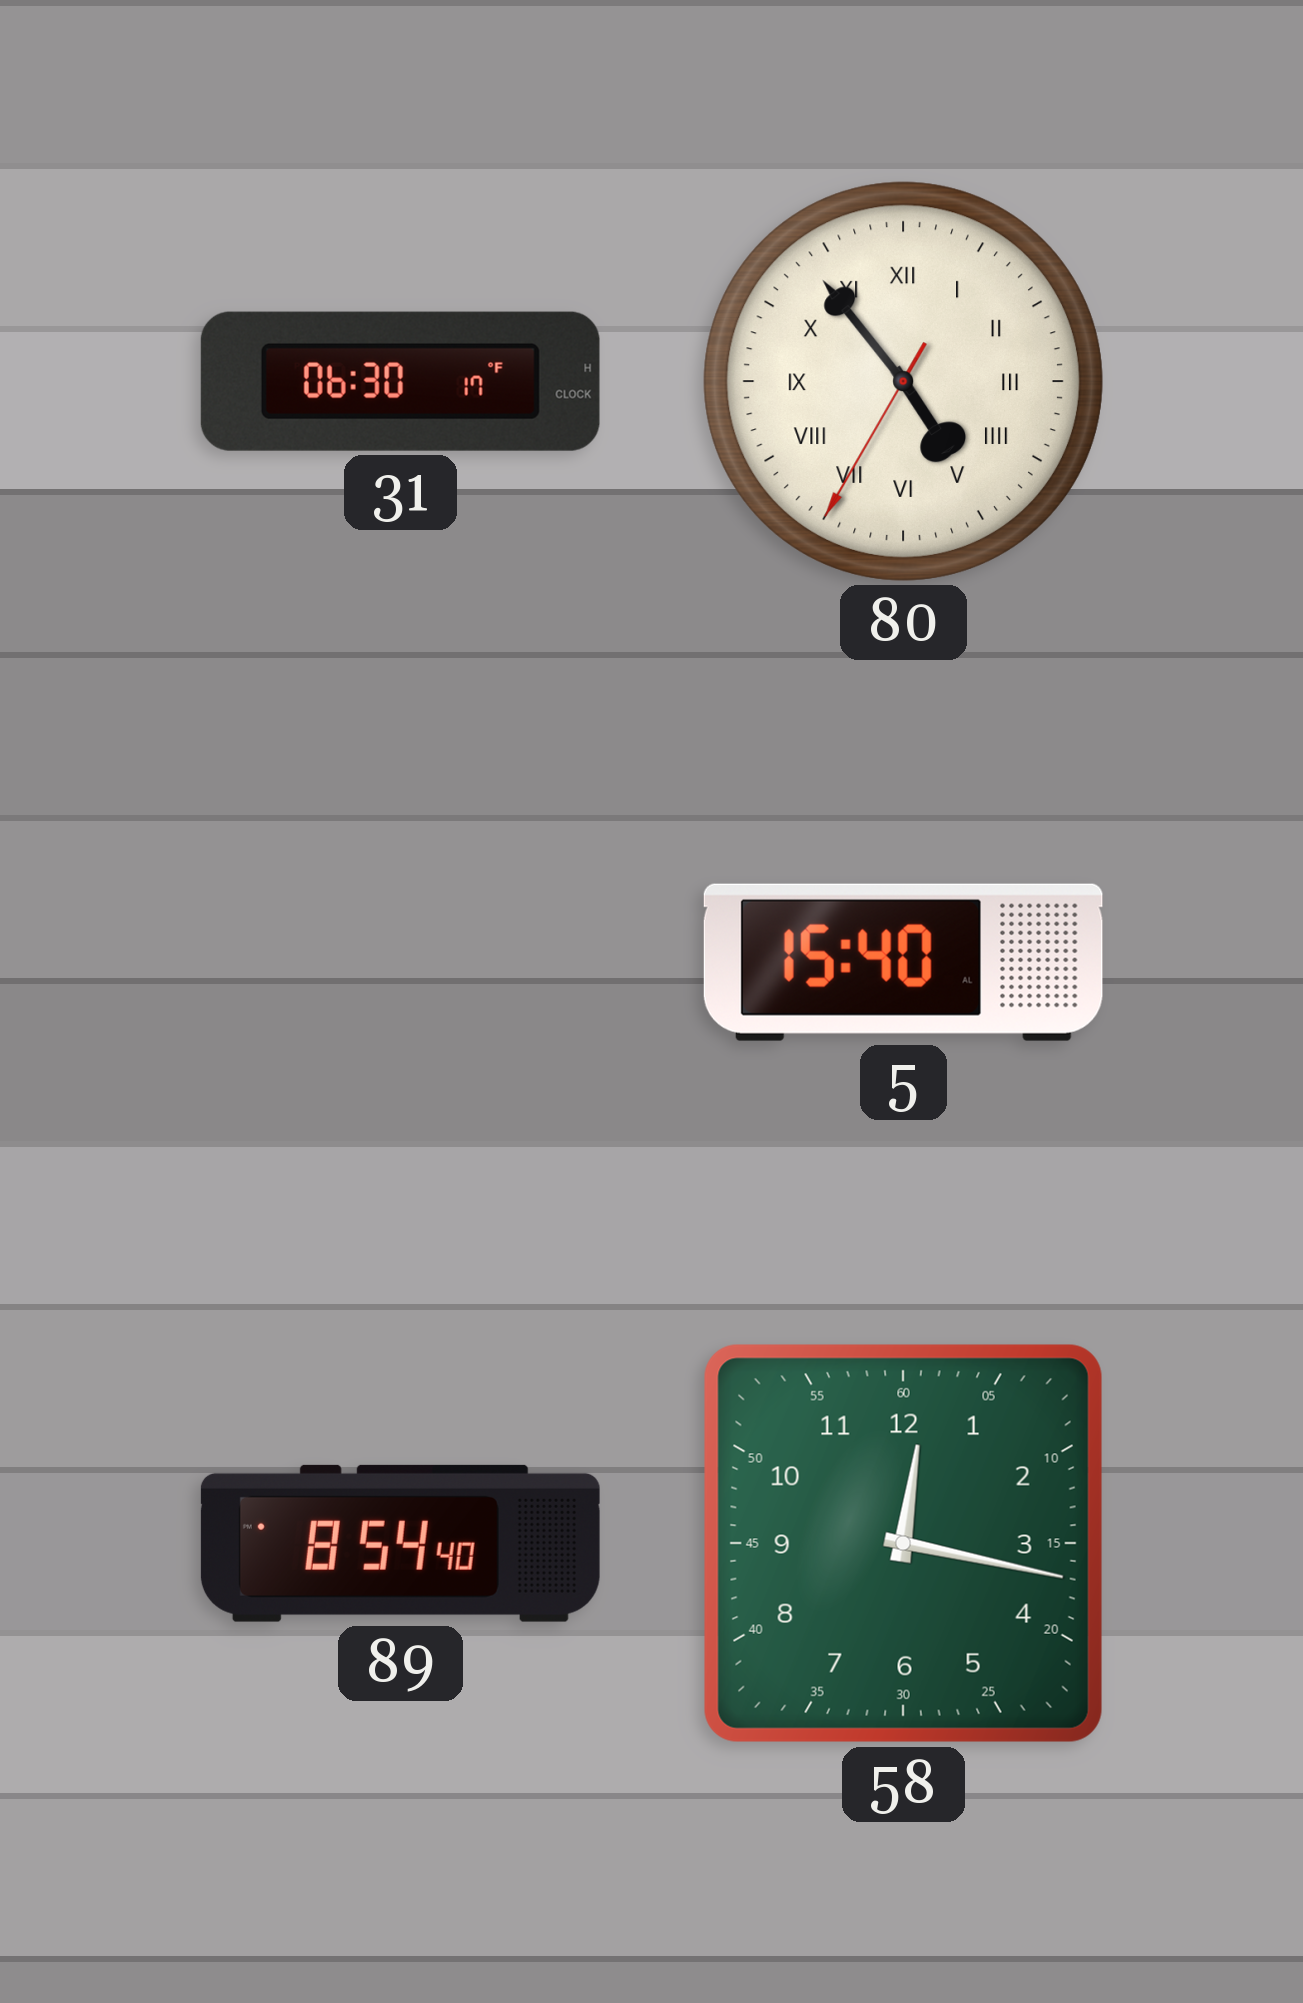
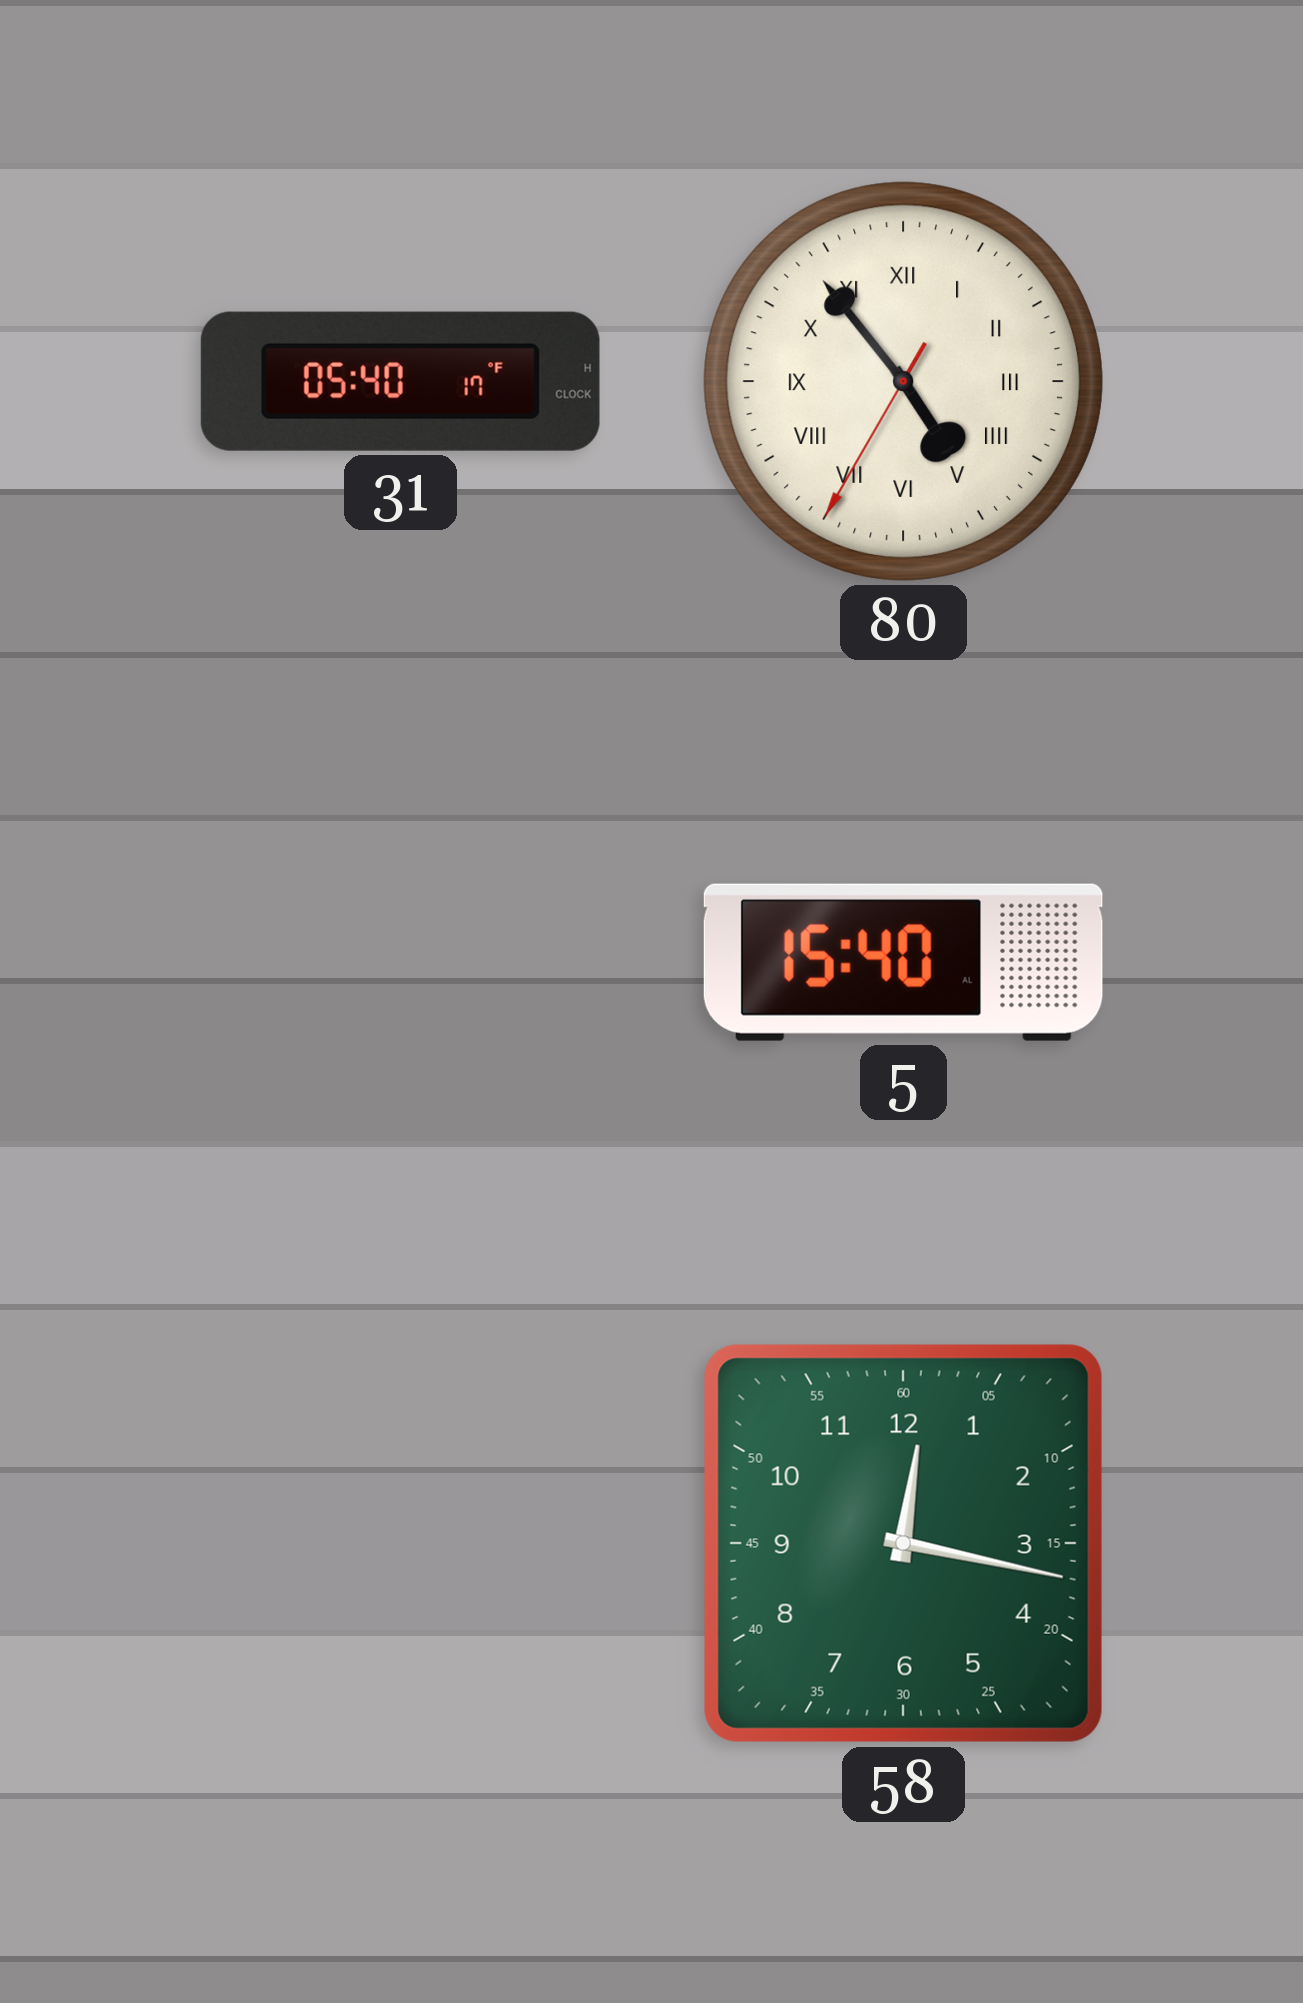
31: 06:30 -> 05:40 (400, 381)
89: 8:54 -> none (400, 1543)
